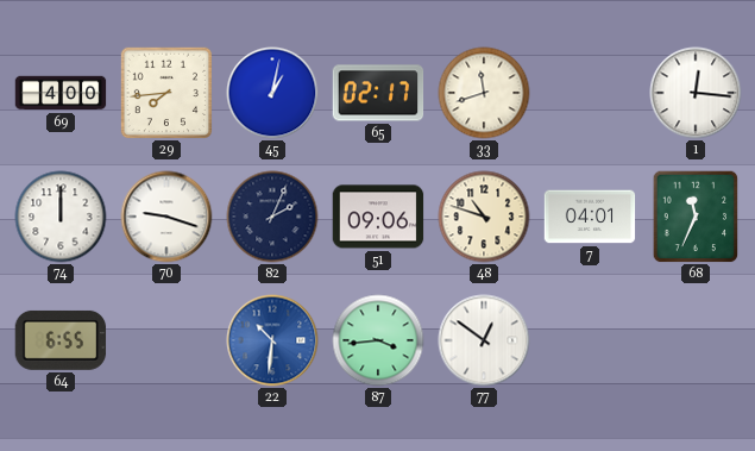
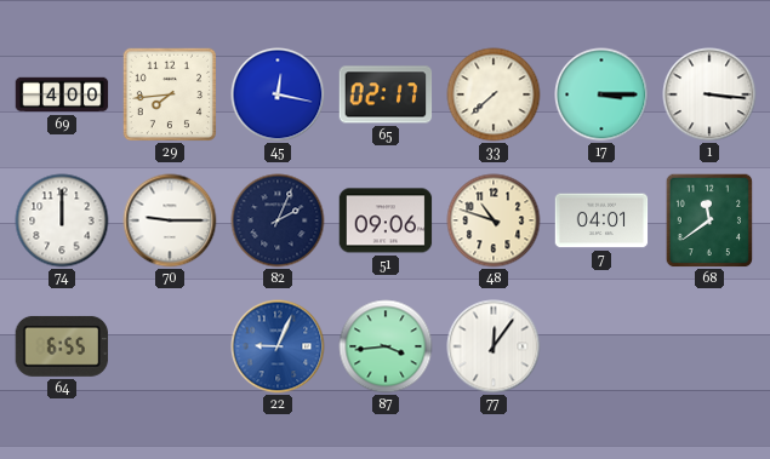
45: 1:02 -> 12:17 (278, 94)
33: 11:42 -> 7:38 (494, 94)
17: none -> 3:15 (601, 94)
1: 12:16 -> 3:16 (709, 94)
70: 9:18 -> 9:15 (170, 220)
68: 11:34 -> 11:39 (709, 220)
22: 10:31 -> 9:04 (278, 346)
77: 12:51 -> 12:06 (494, 346)
